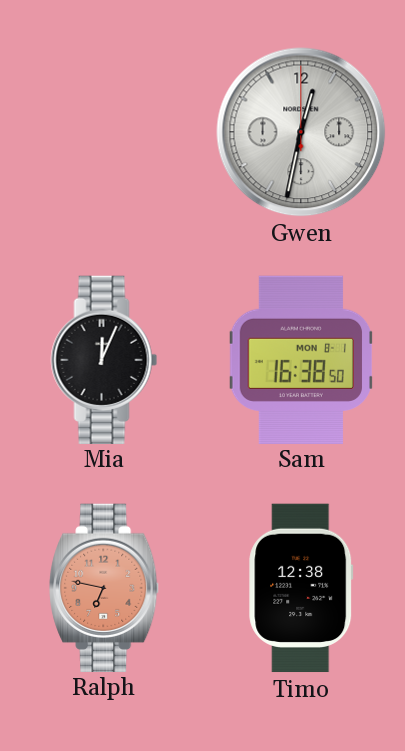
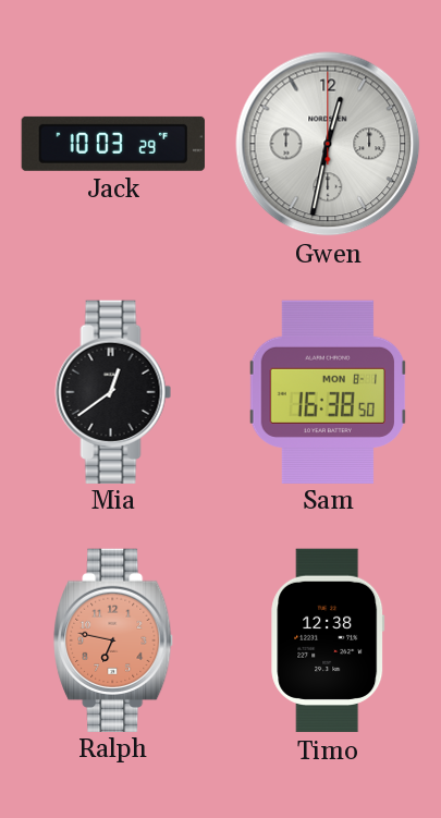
Jack: none -> 10:03 (112, 144)
Mia: 12:04 -> 12:39 (113, 391)
